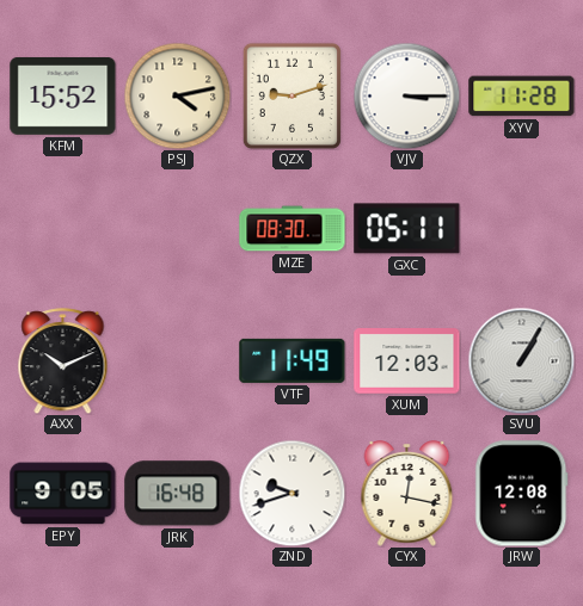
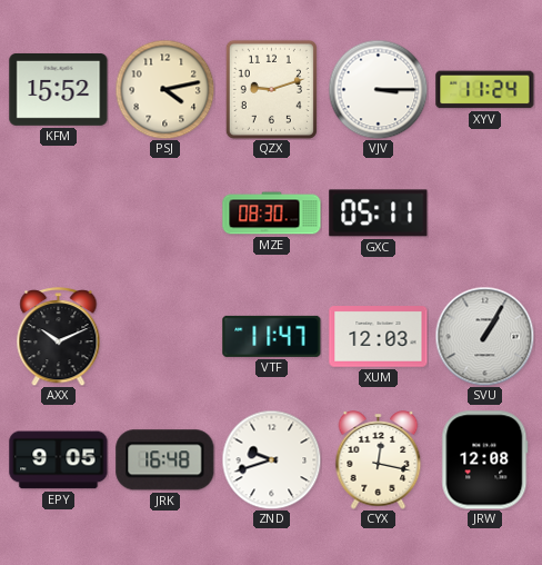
XYV: 11:28 -> 11:24 (485, 90)
VTF: 11:49 -> 11:47 (272, 336)
